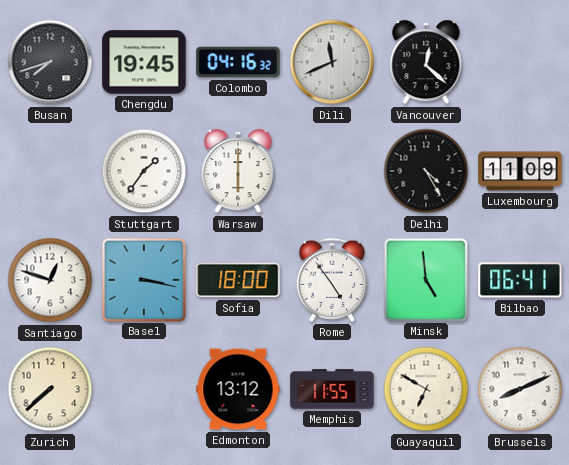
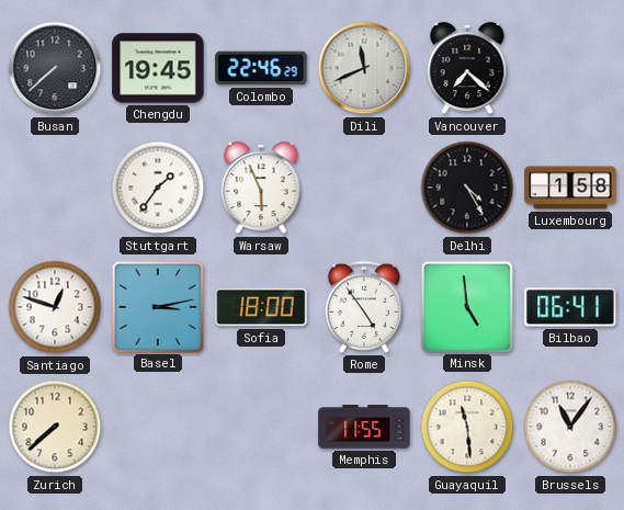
Busan: 7:42 -> 7:38 (55, 68)
Colombo: 04:16 -> 22:46 (261, 68)
Vancouver: 12:22 -> 7:22 (467, 68)
Warsaw: 6:00 -> 5:56 (261, 188)
Luxembourg: 11:09 -> 1:58 (570, 188)
Basel: 3:17 -> 3:13 (157, 306)
Edmonton: 13:12 -> none (238, 389)
Guayaquil: 6:50 -> 11:29 (467, 427)
Brussels: 8:11 -> 11:06 (570, 427)
